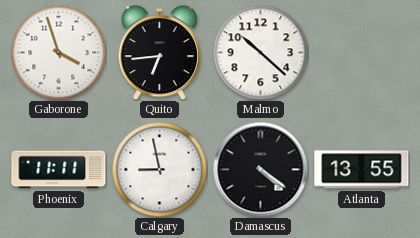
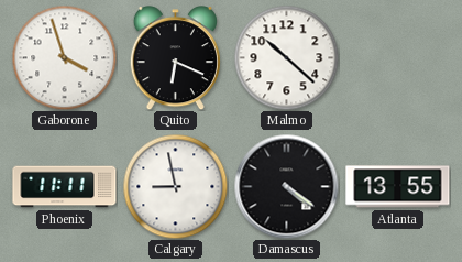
Quito: 6:44 -> 6:19 (175, 58)
